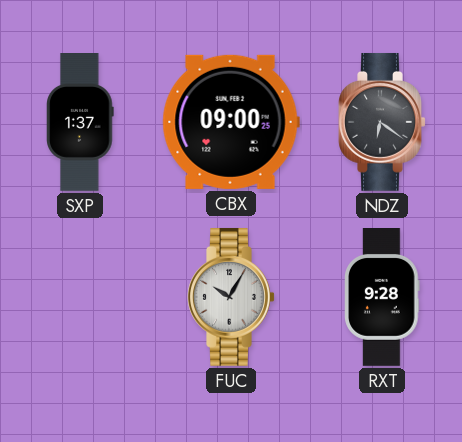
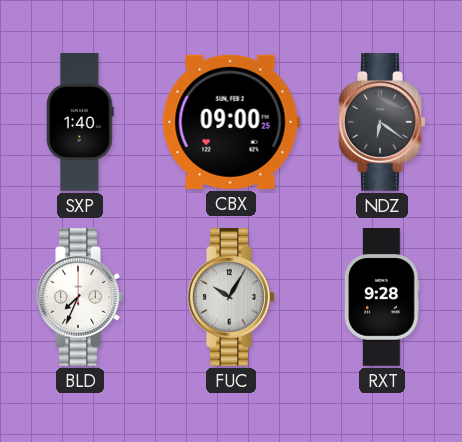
SXP: 1:37 -> 1:40 (80, 123)
BLD: none -> 7:34 (80, 297)
